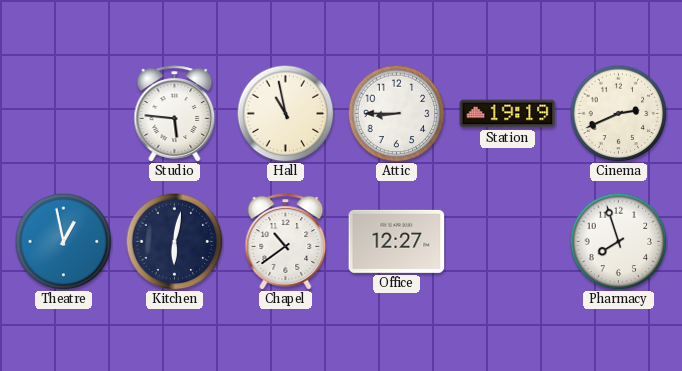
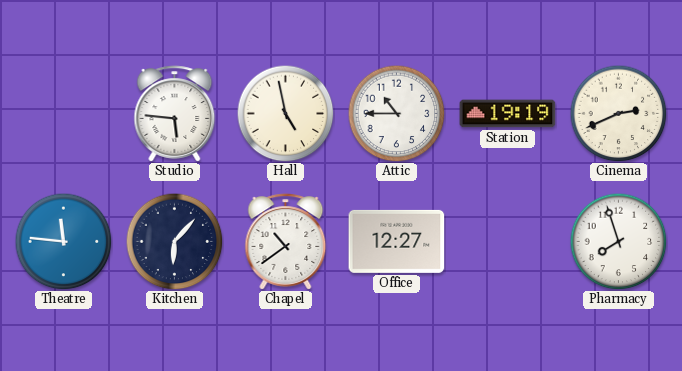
Hall: 10:58 -> 4:58 (285, 113)
Attic: 8:45 -> 10:45 (396, 113)
Theatre: 12:58 -> 11:46 (63, 241)
Kitchen: 6:02 -> 6:07 (174, 241)
